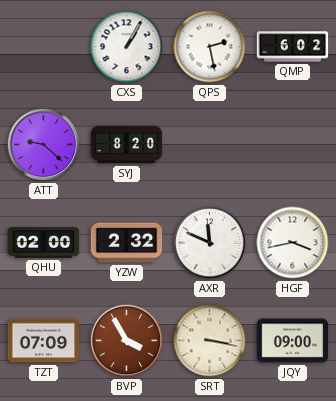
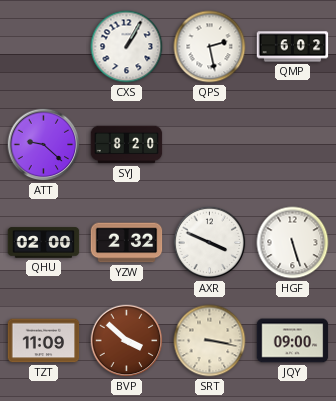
AXR: 11:49 -> 3:49 (210, 243)
HGF: 3:43 -> 5:27 (293, 243)
TZT: 07:09 -> 11:09 (44, 341)
BVP: 3:55 -> 3:52 (127, 341)
